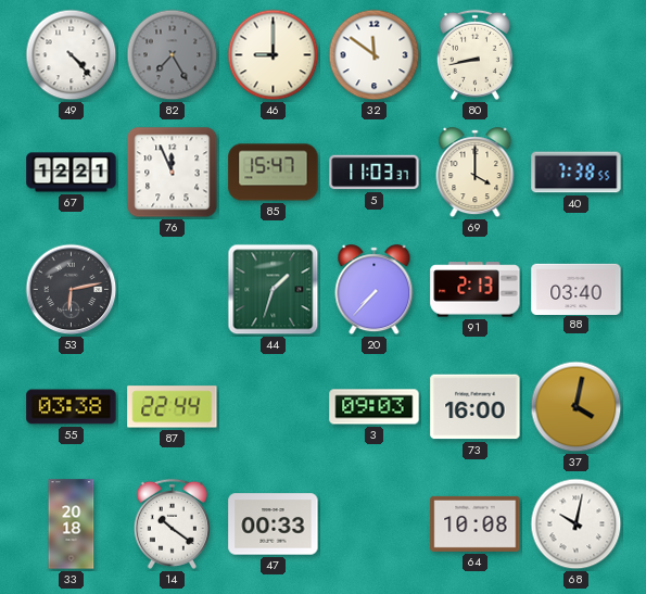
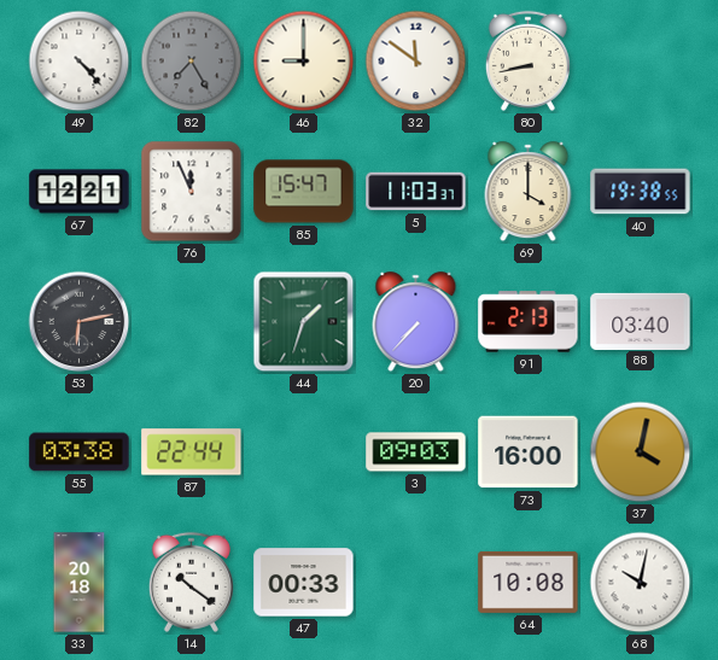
40: 7:38 -> 19:38 (641, 192)
